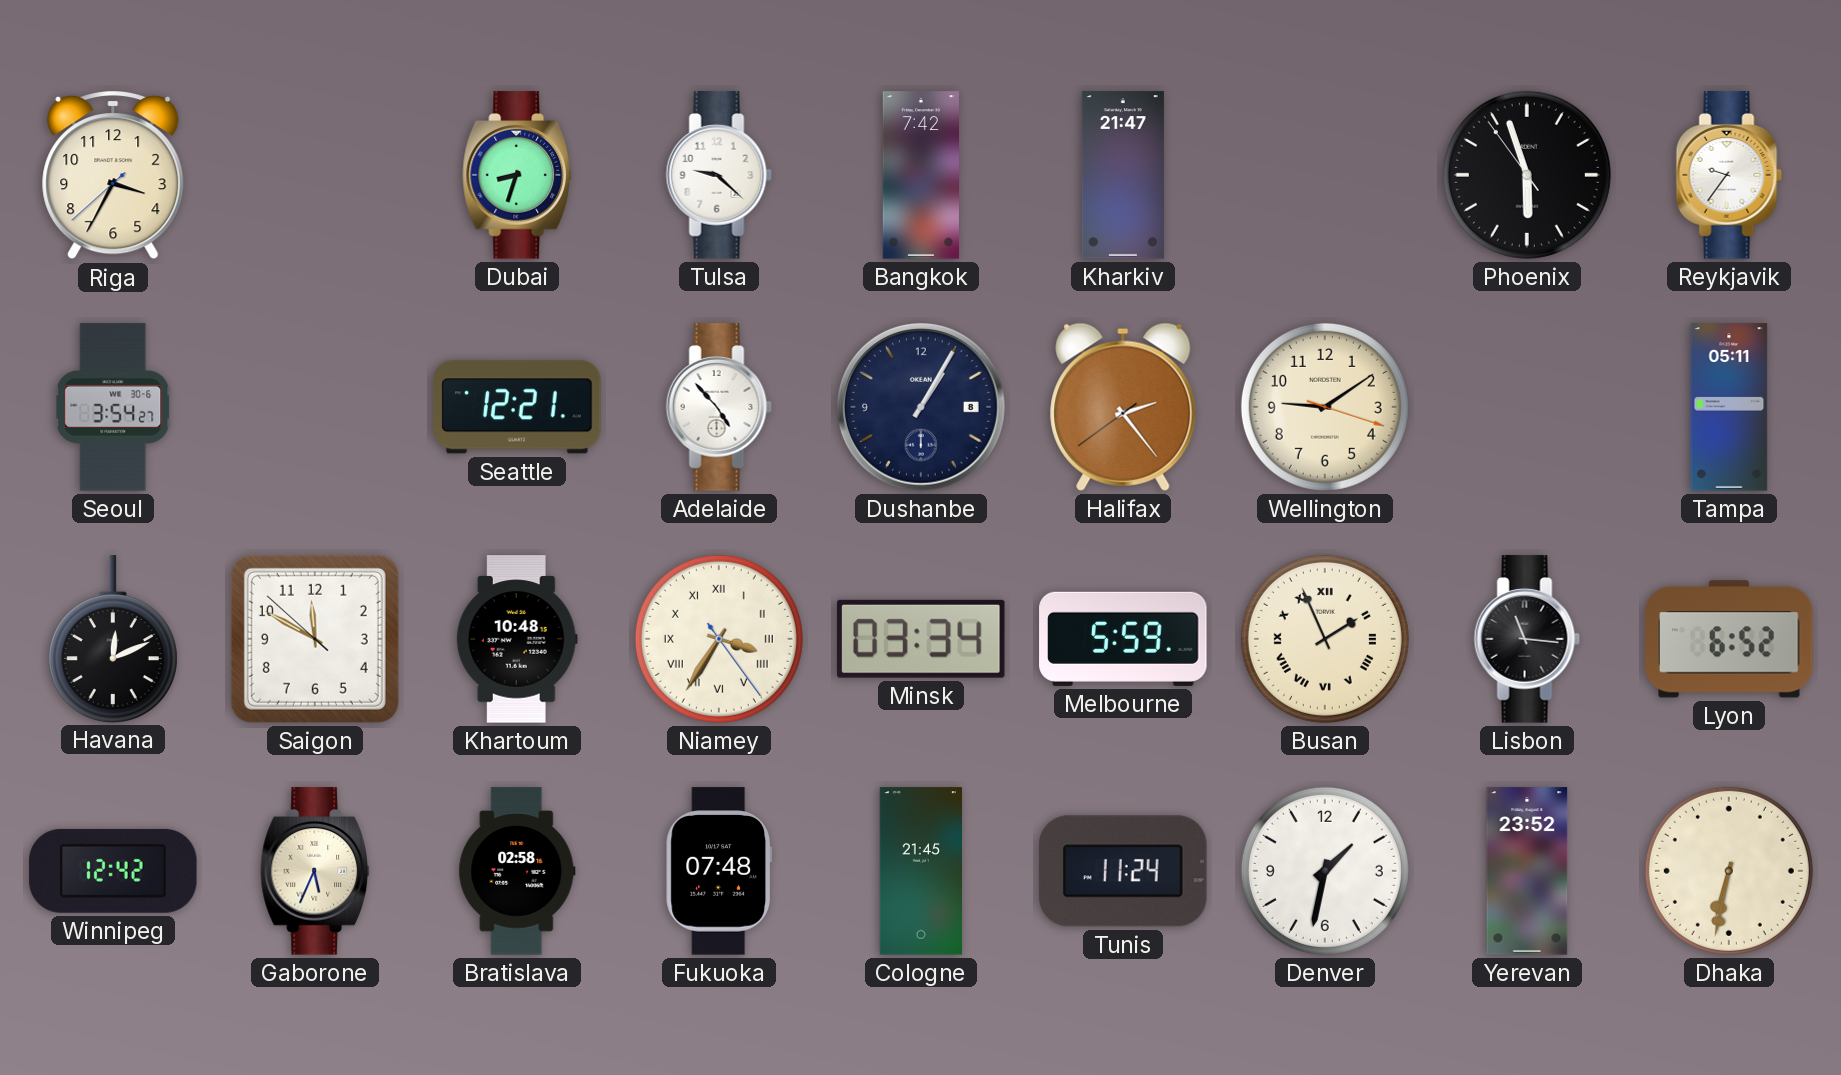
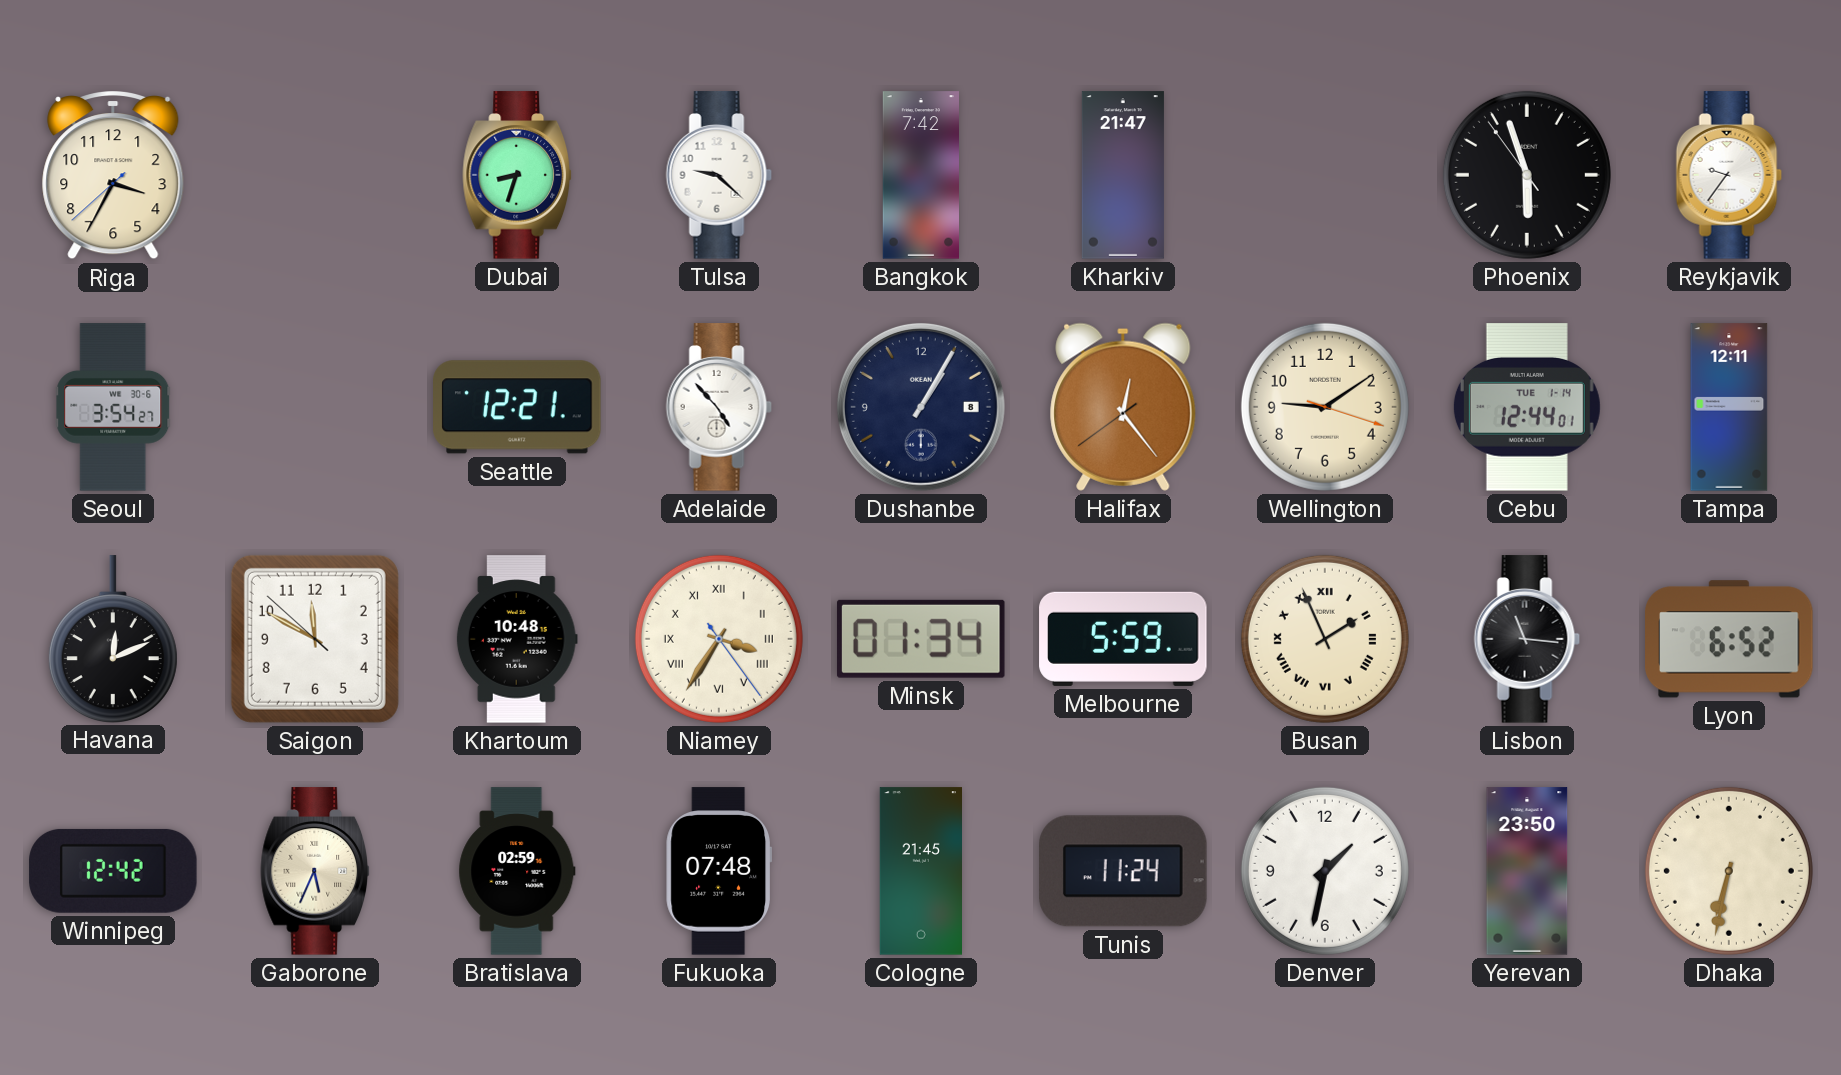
Halifax: 2:23 -> 12:23 (1123, 407)
Cebu: none -> 12:44 (1527, 407)
Tampa: 05:11 -> 12:11 (1729, 407)
Minsk: 03:34 -> 01:34 (921, 639)
Bratislava: 02:58 -> 02:59 (517, 871)
Yerevan: 23:52 -> 23:50 (1527, 871)
